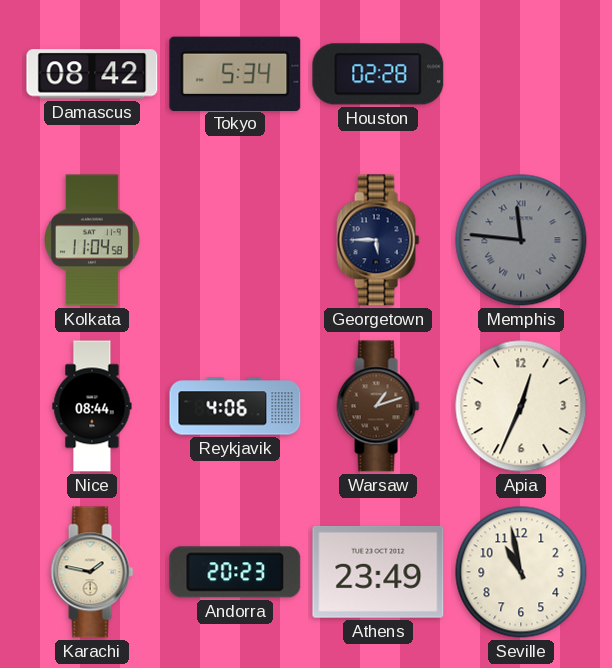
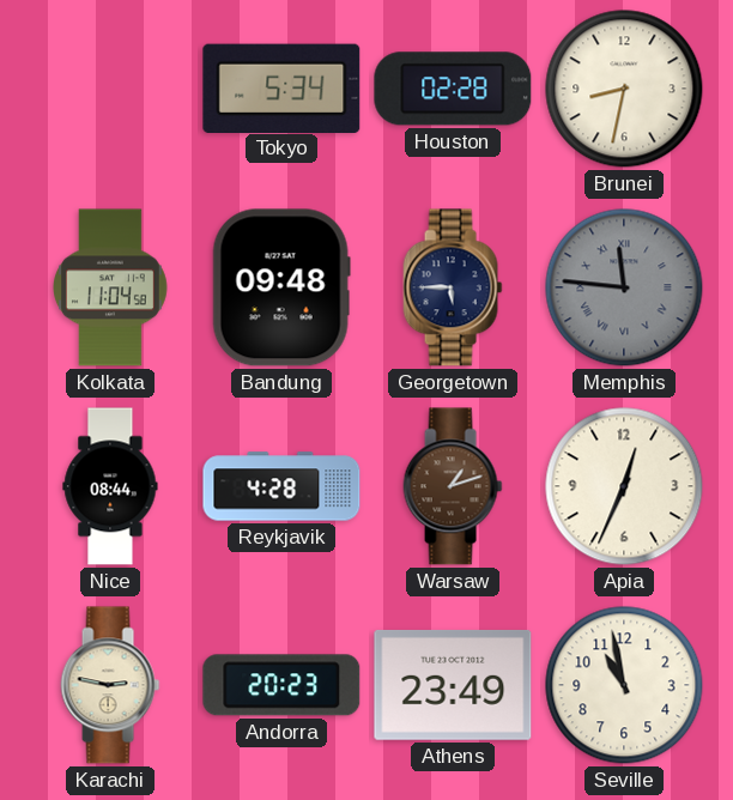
Damascus: 08:42 -> none (92, 74)
Brunei: none -> 8:32 (624, 89)
Bandung: none -> 09:48 (281, 287)
Reykjavik: 4:06 -> 4:28 (281, 486)
Karachi: 1:47 -> 2:47 (110, 685)
